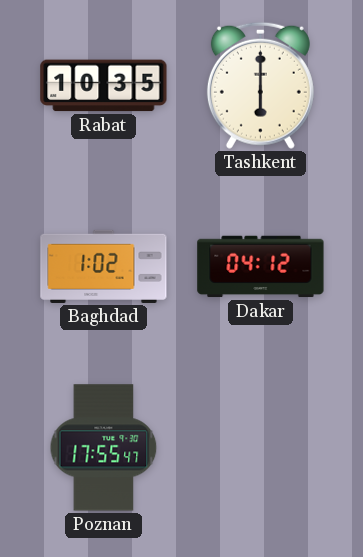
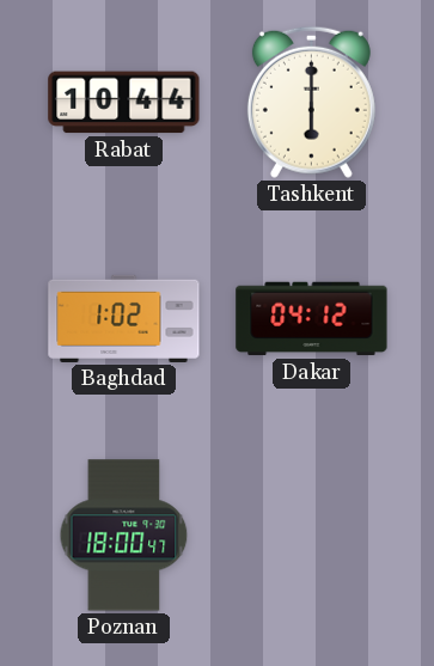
Rabat: 10:35 -> 10:44 (124, 103)
Poznan: 17:55 -> 18:00 (124, 536)
